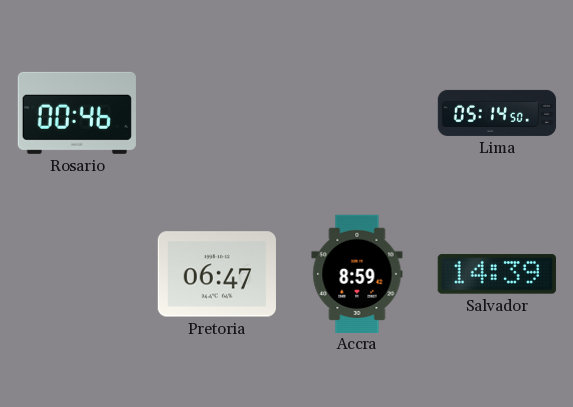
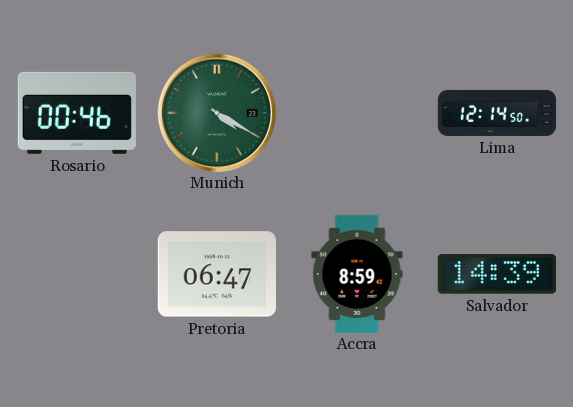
Munich: none -> 4:20 (216, 112)
Lima: 05:14 -> 12:14 (497, 113)
